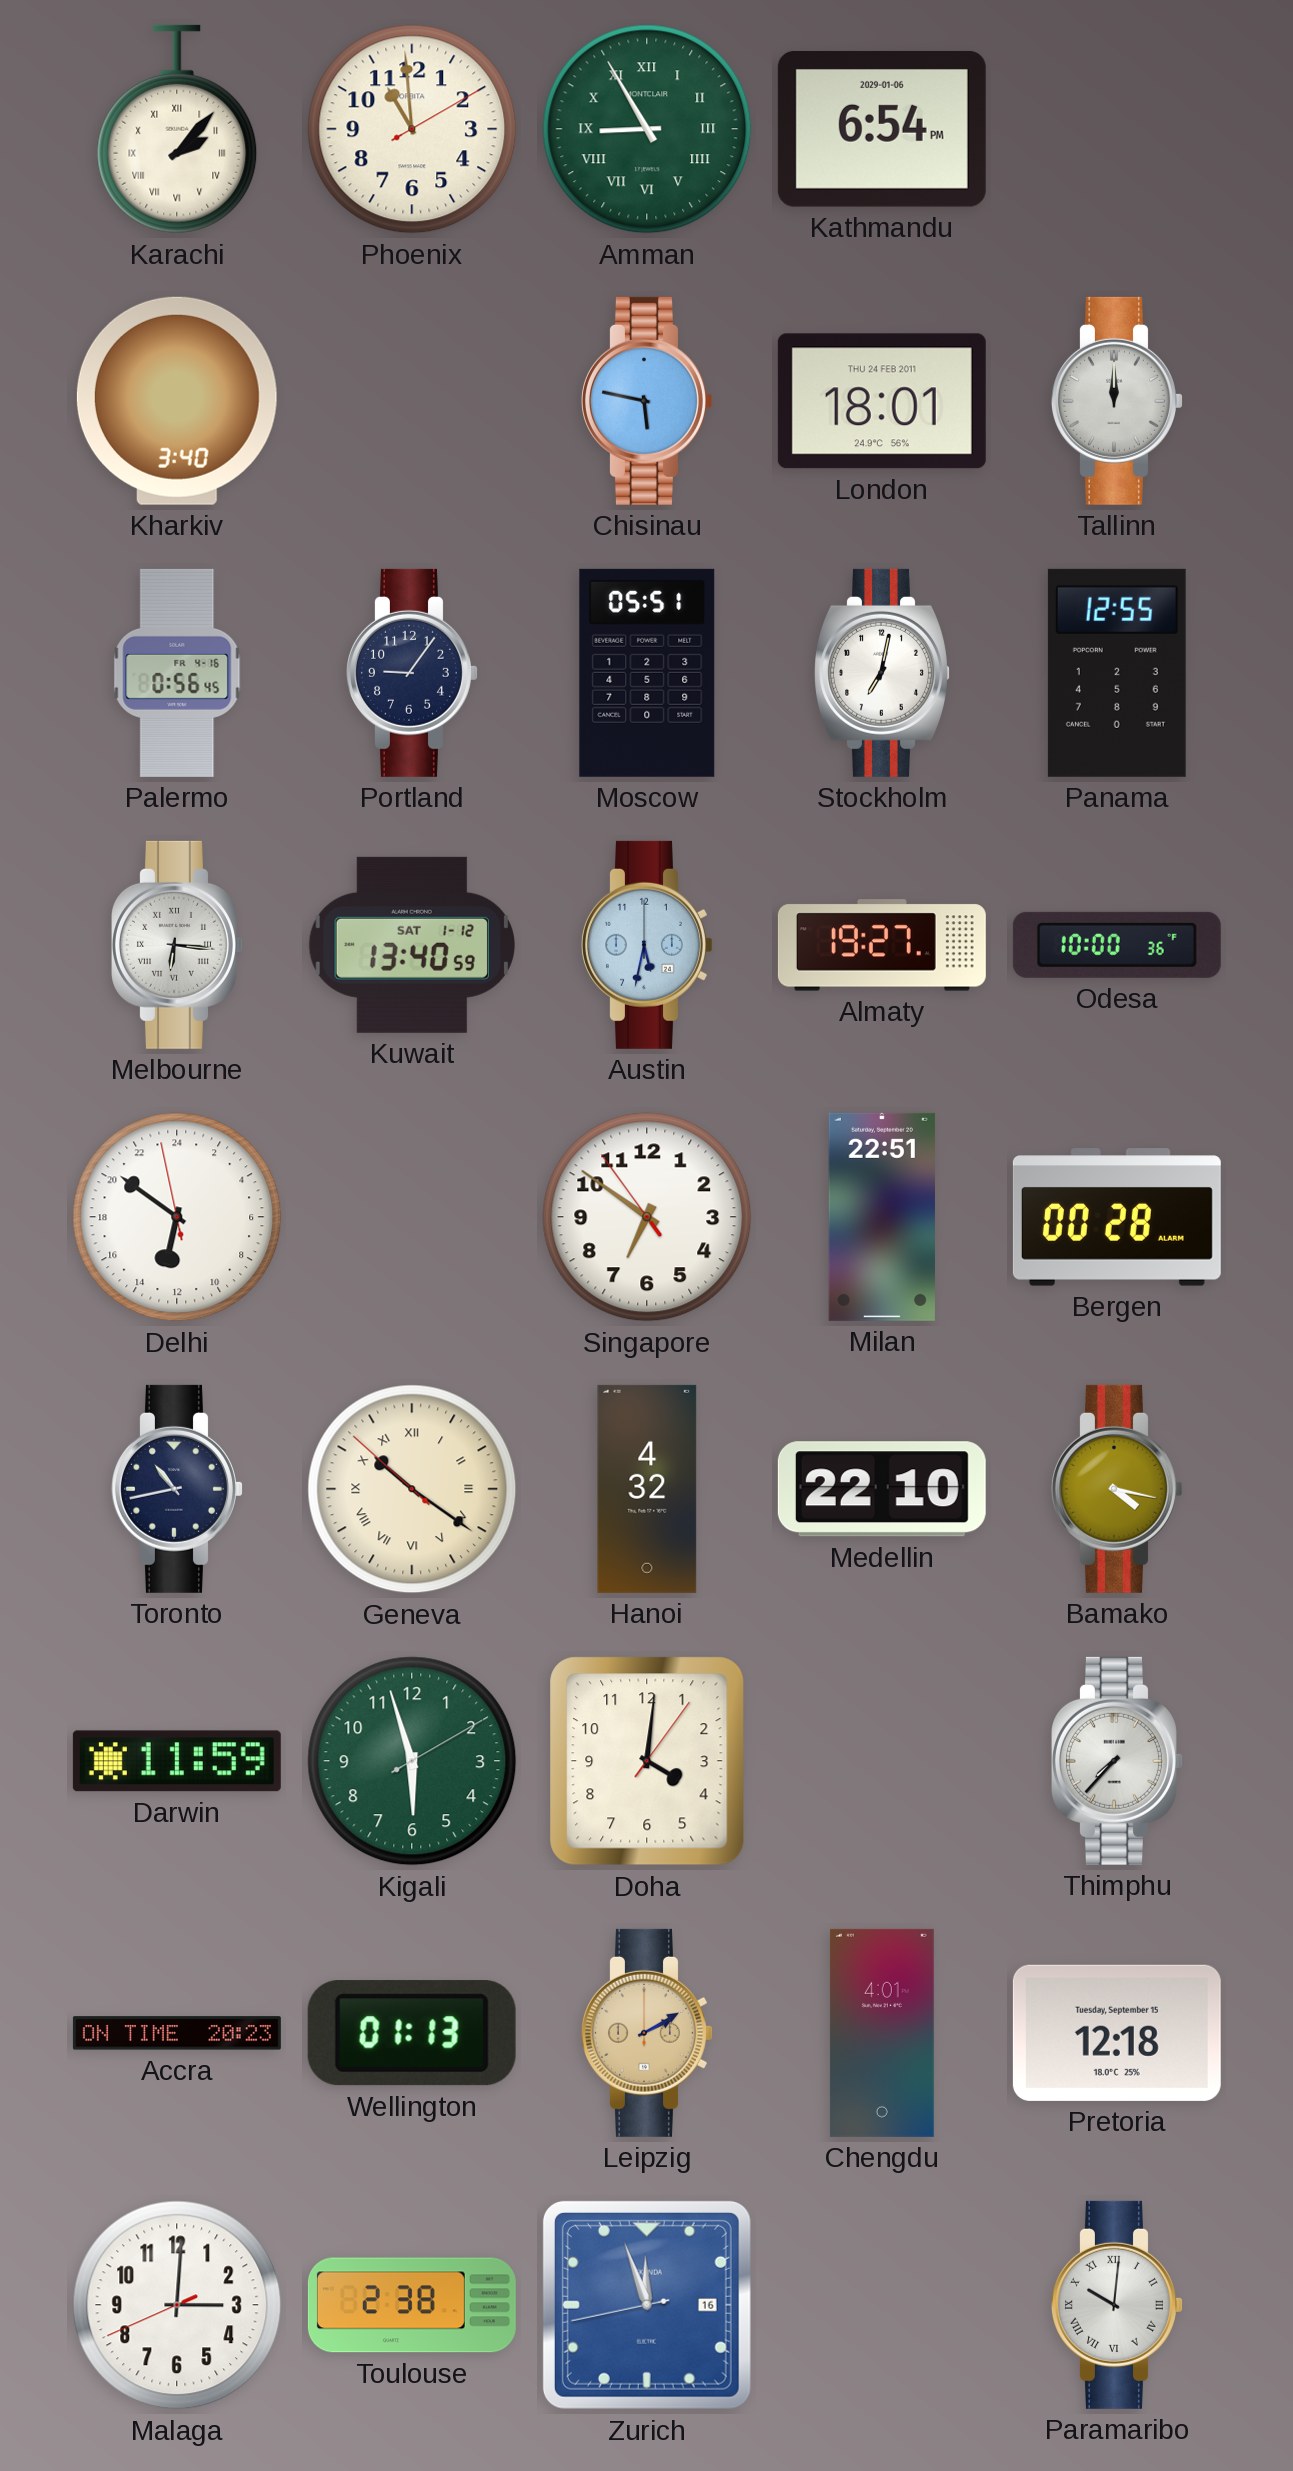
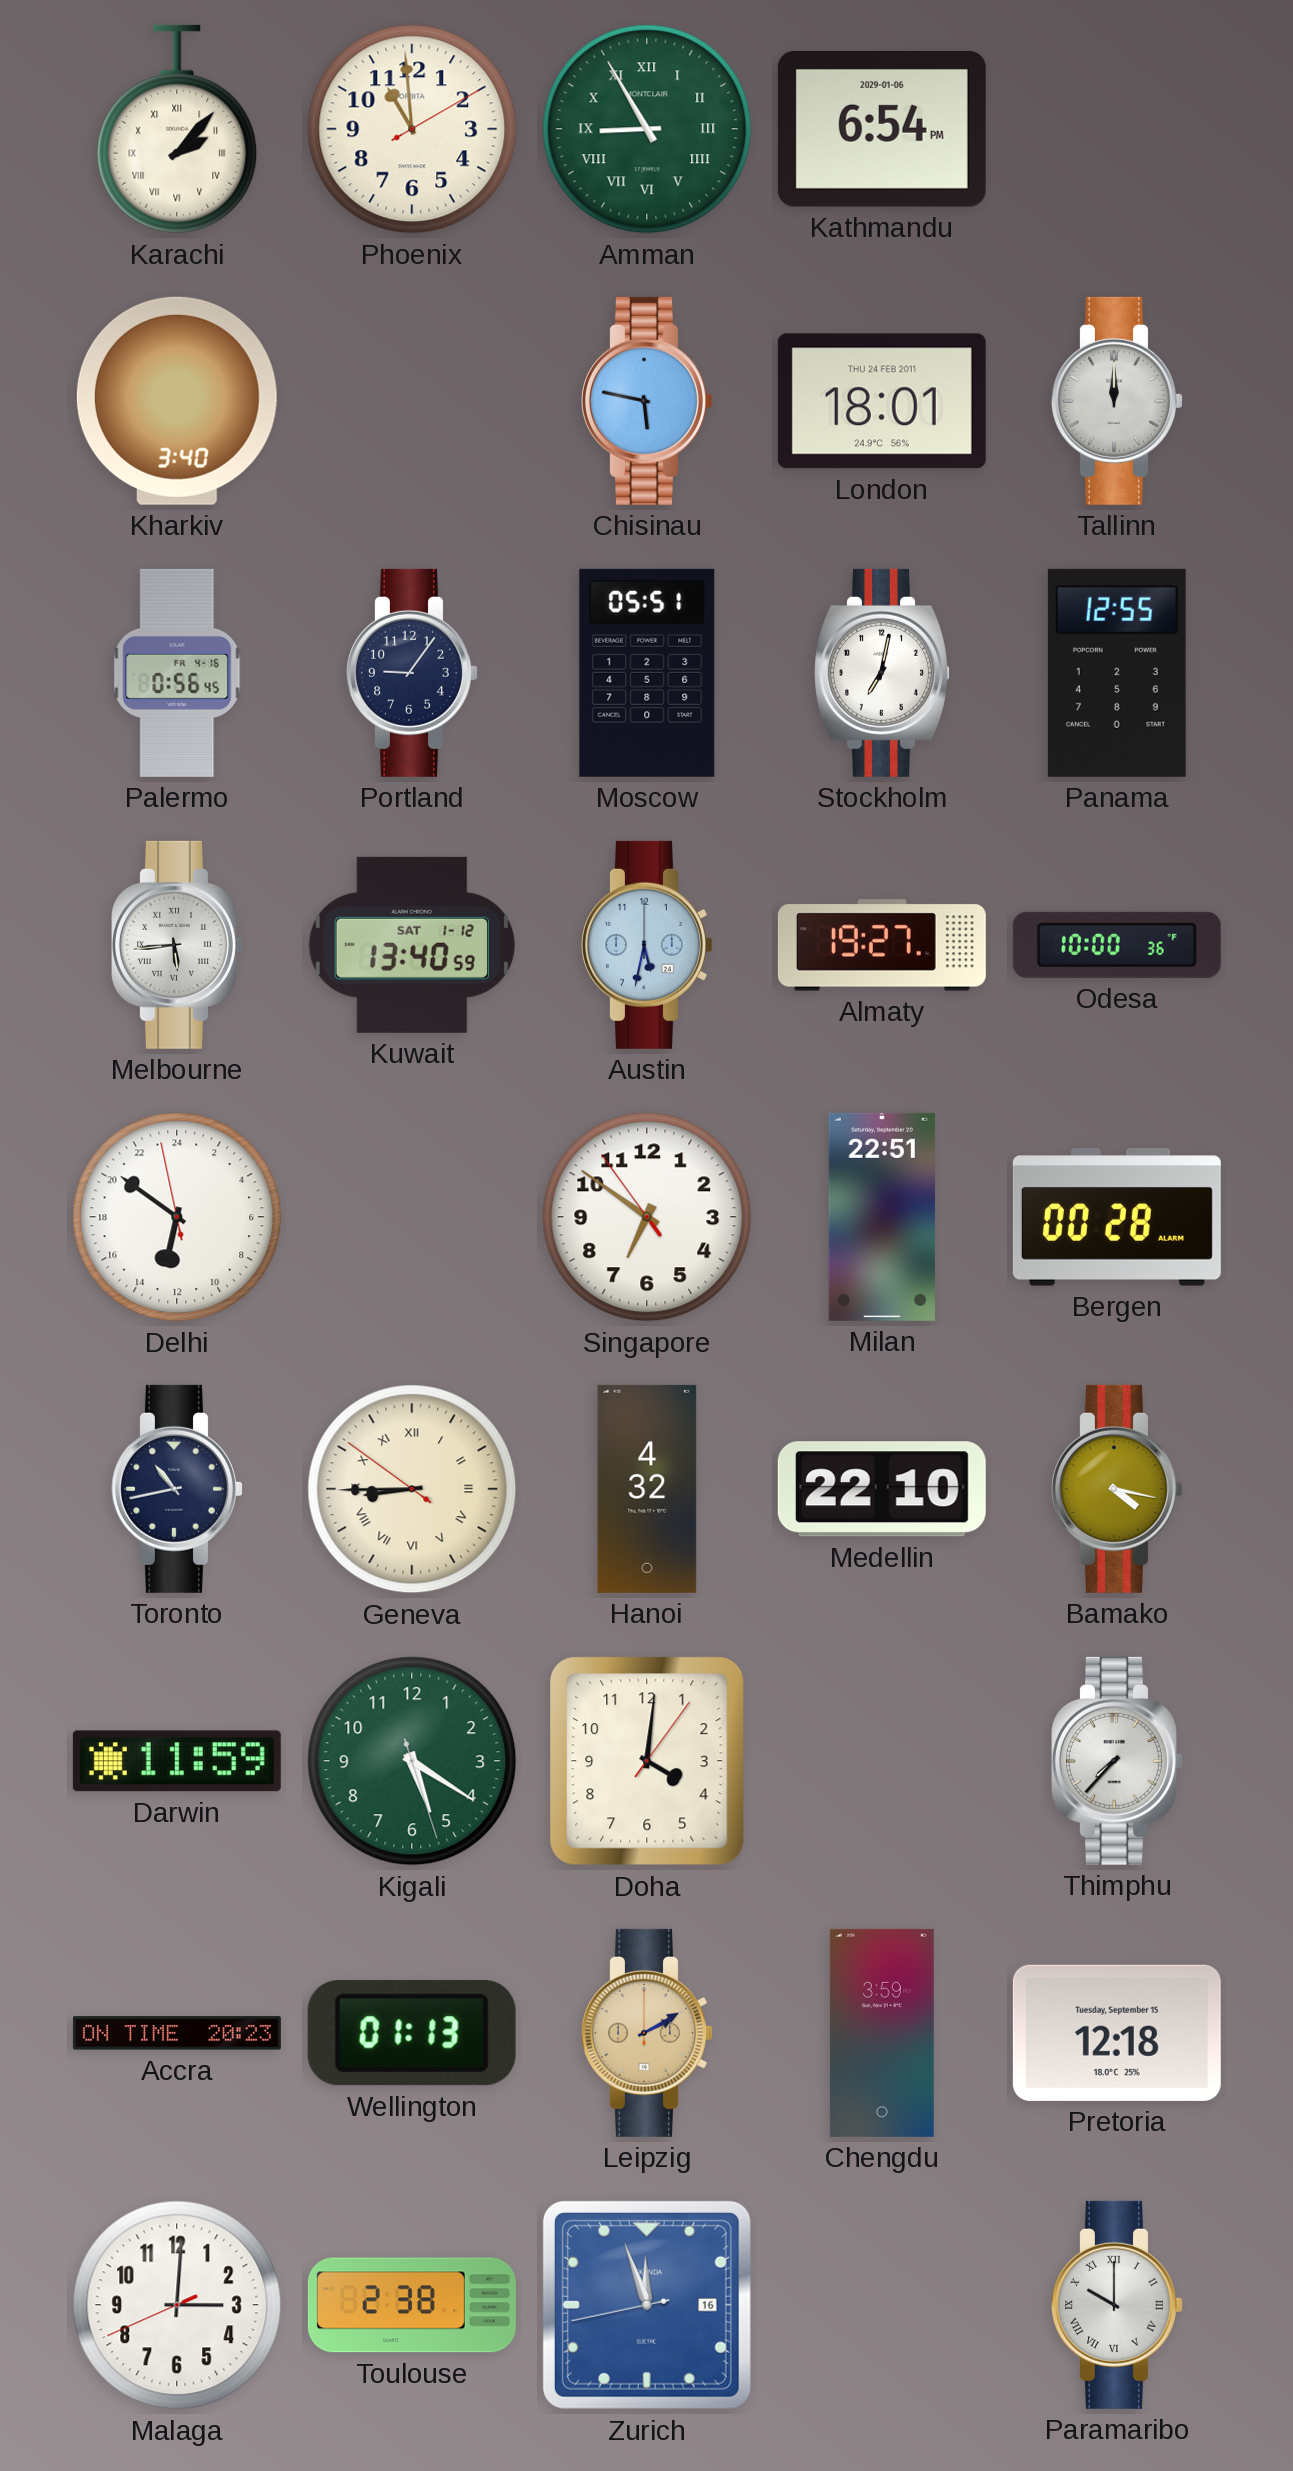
Melbourne: 6:16 -> 5:44 (178, 945)
Geneva: 10:20 -> 8:44 (412, 1489)
Kigali: 5:57 -> 5:20 (412, 1761)
Chengdu: 4:01 -> 3:59 (882, 2033)
Paramaribo: 10:01 -> 10:00 (1118, 2305)
